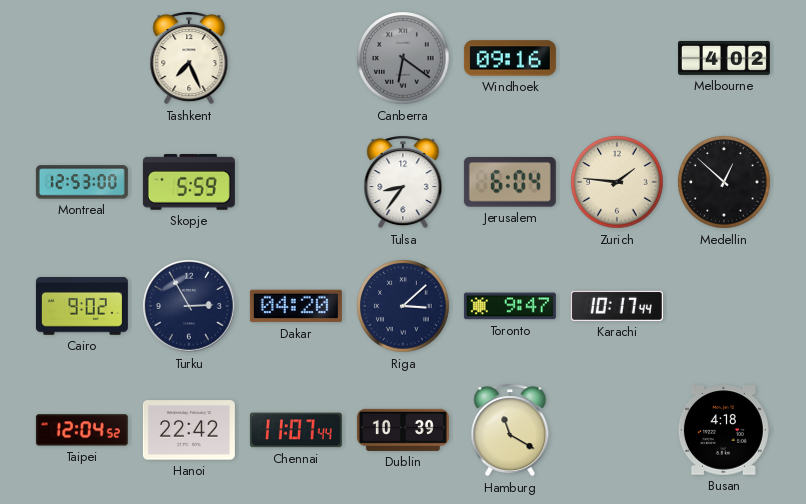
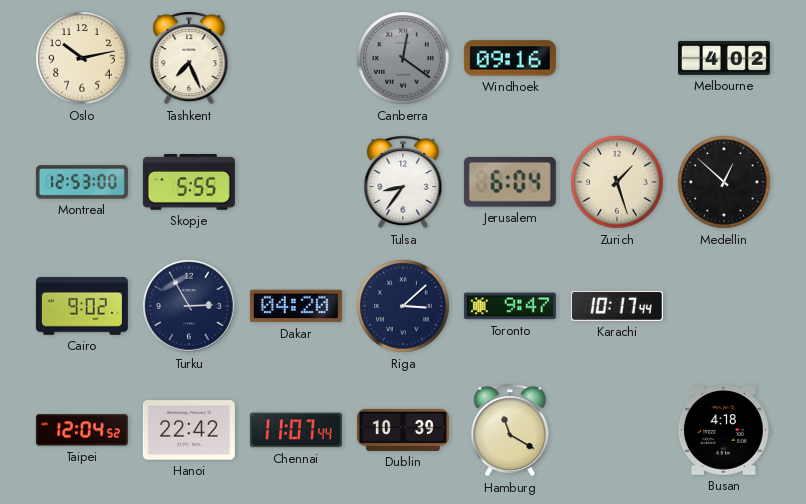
Oslo: none -> 10:13 (82, 58)
Canberra: 6:21 -> 12:21 (403, 58)
Skopje: 5:59 -> 5:55 (189, 183)
Zurich: 1:46 -> 1:27 (617, 182)
